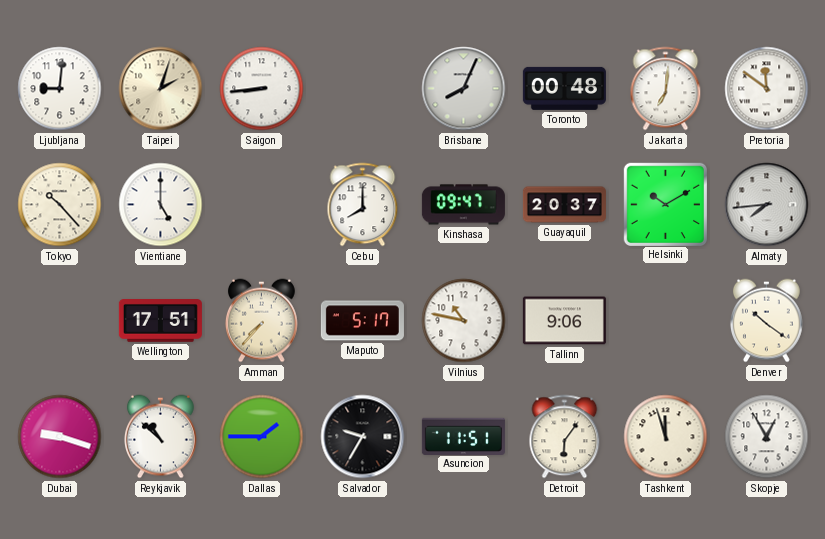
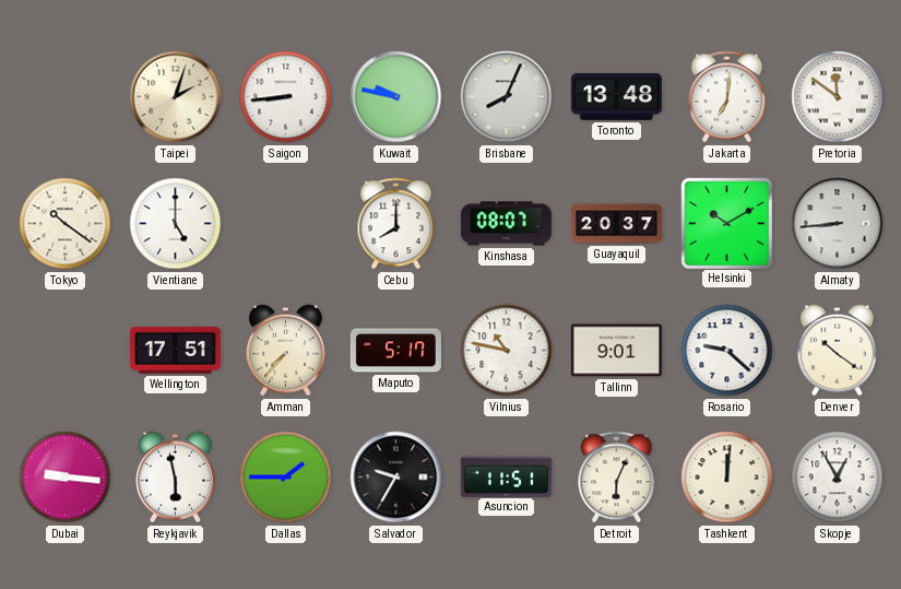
Ljubljana: 9:01 -> none (60, 89)
Kuwait: none -> 9:47 (396, 97)
Toronto: 00:48 -> 13:48 (616, 96)
Tokyo: 10:23 -> 10:21 (66, 224)
Kinshasa: 09:47 -> 08:07 (506, 224)
Almaty: 7:44 -> 8:44 (838, 224)
Tallinn: 9:06 -> 9:01 (616, 351)
Rosario: none -> 9:22 (727, 351)
Dubai: 9:18 -> 9:16 (66, 478)
Reykjavik: 10:52 -> 5:58 (175, 478)
Detroit: 6:06 -> 6:04 (617, 478)
Tashkent: 11:57 -> 12:01 (727, 478)
